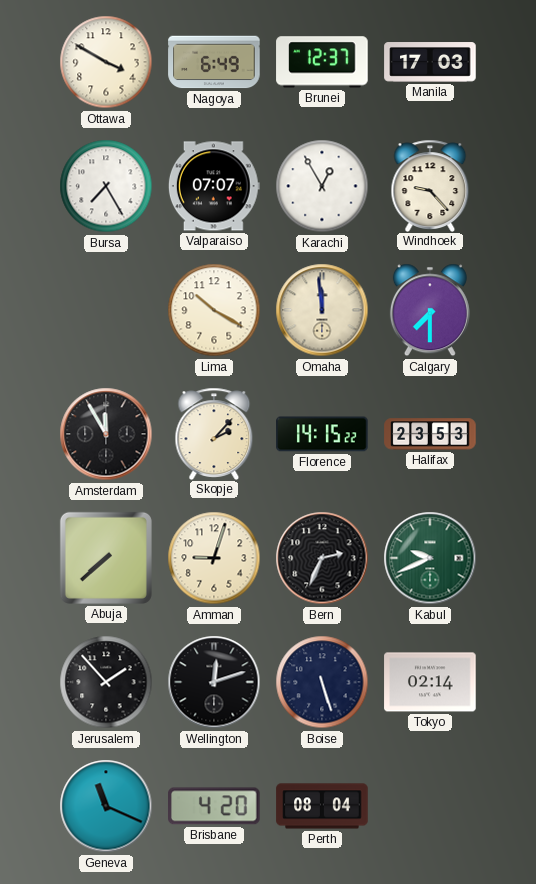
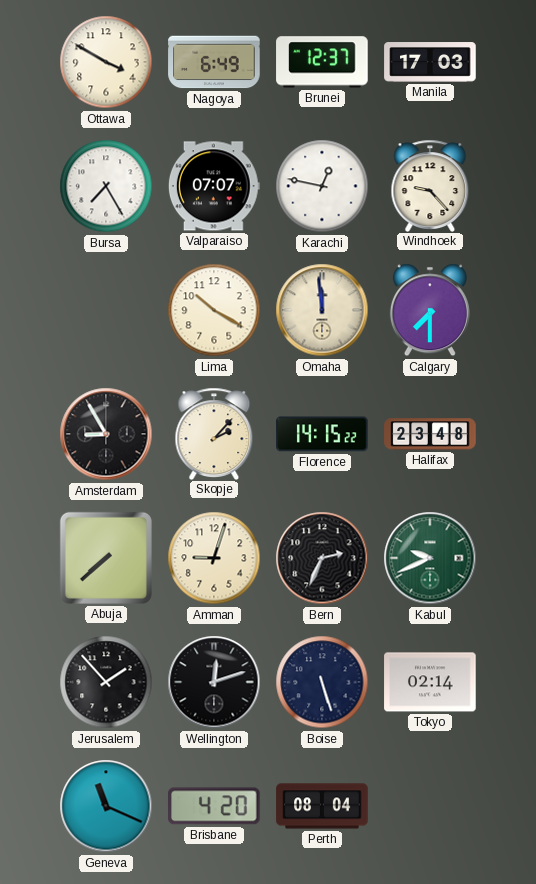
Karachi: 12:55 -> 12:47 (322, 186)
Amsterdam: 11:55 -> 8:55 (106, 434)
Halifax: 23:53 -> 23:48 (430, 434)
